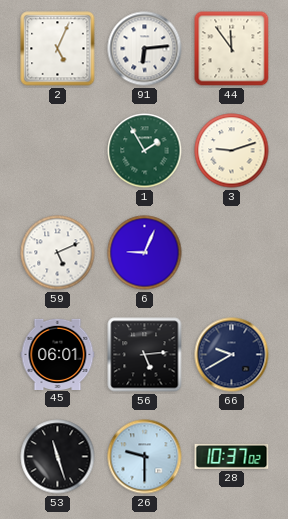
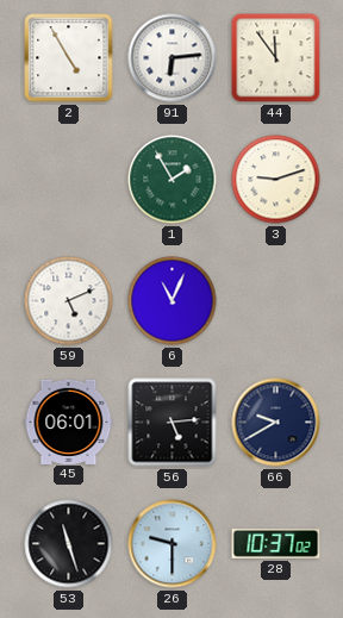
2: 5:04 -> 4:55 (69, 58)
6: 9:04 -> 11:04 (173, 301)
